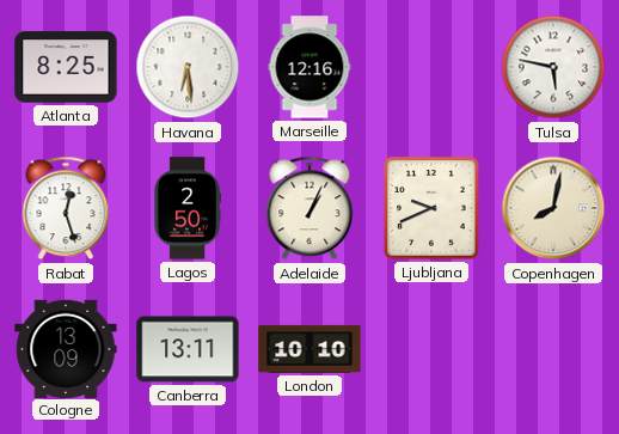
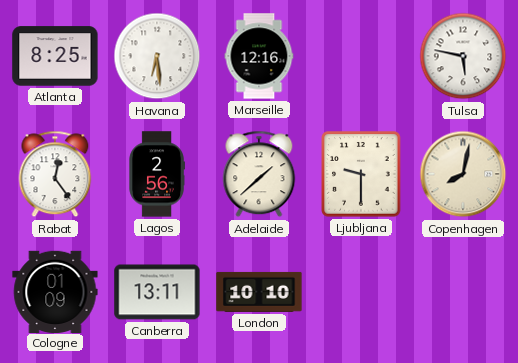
Rabat: 12:27 -> 12:24 (55, 174)
Lagos: 2:50 -> 2:56 (157, 174)
Adelaide: 1:04 -> 1:38 (259, 174)
Ljubljana: 9:41 -> 9:30 (361, 174)
Cologne: 13:09 -> 01:09 (55, 291)
